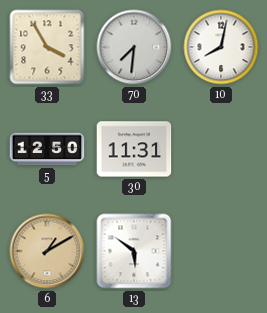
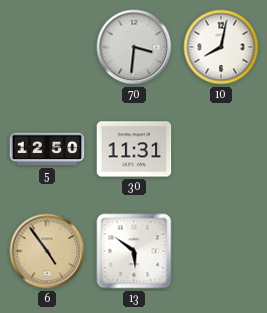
33: 3:55 -> none (47, 47)
70: 7:31 -> 3:31 (134, 47)
6: 1:10 -> 4:54 (47, 251)
